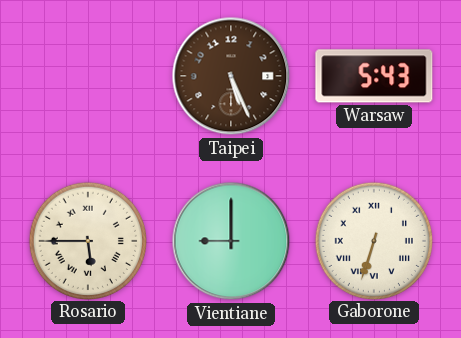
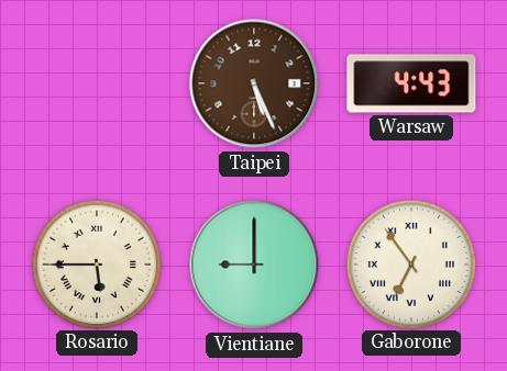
Warsaw: 5:43 -> 4:43 (411, 83)
Gaborone: 6:33 -> 6:54 (410, 263)
